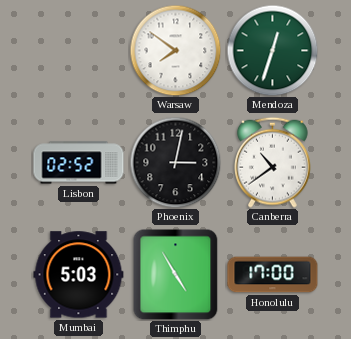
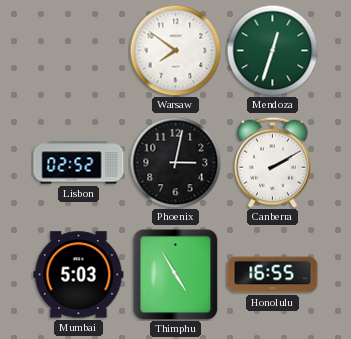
Canberra: 10:39 -> 2:10 (273, 162)
Honolulu: 17:00 -> 16:55 (273, 275)
